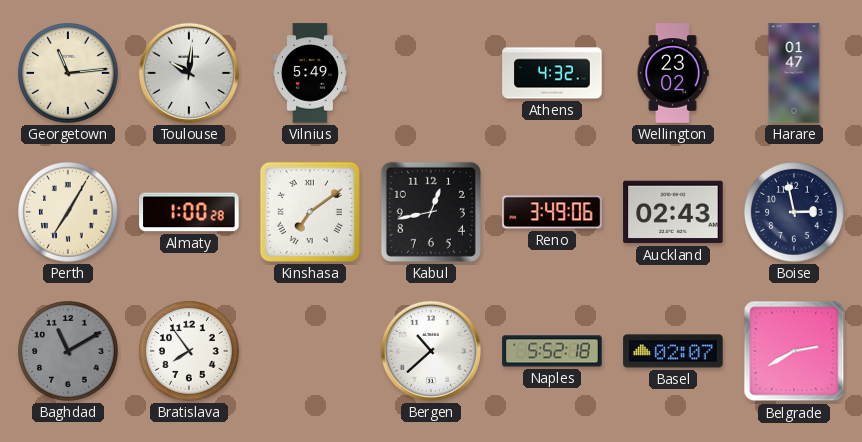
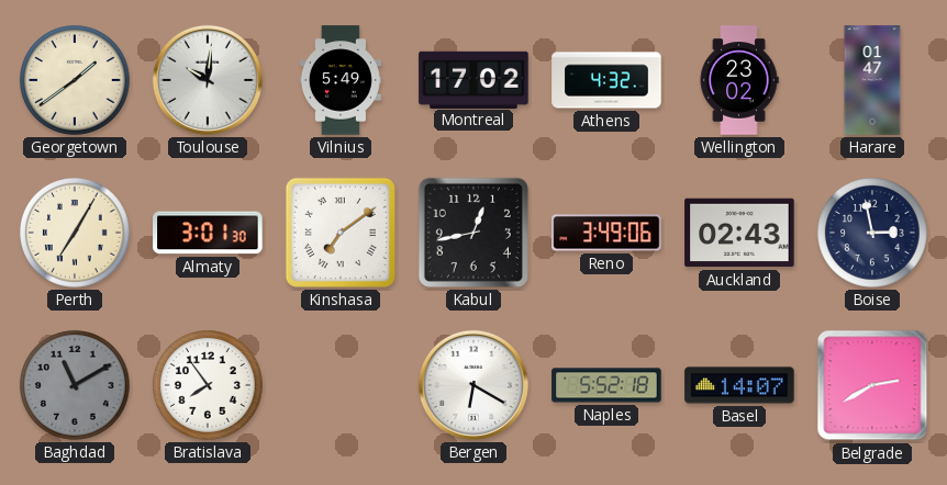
Georgetown: 11:14 -> 1:39 (76, 81)
Montreal: none -> 17:02 (473, 79)
Almaty: 1:00 -> 3:01 (208, 233)
Bergen: 10:38 -> 6:20 (473, 385)
Basel: 02:07 -> 14:07 (739, 385)
